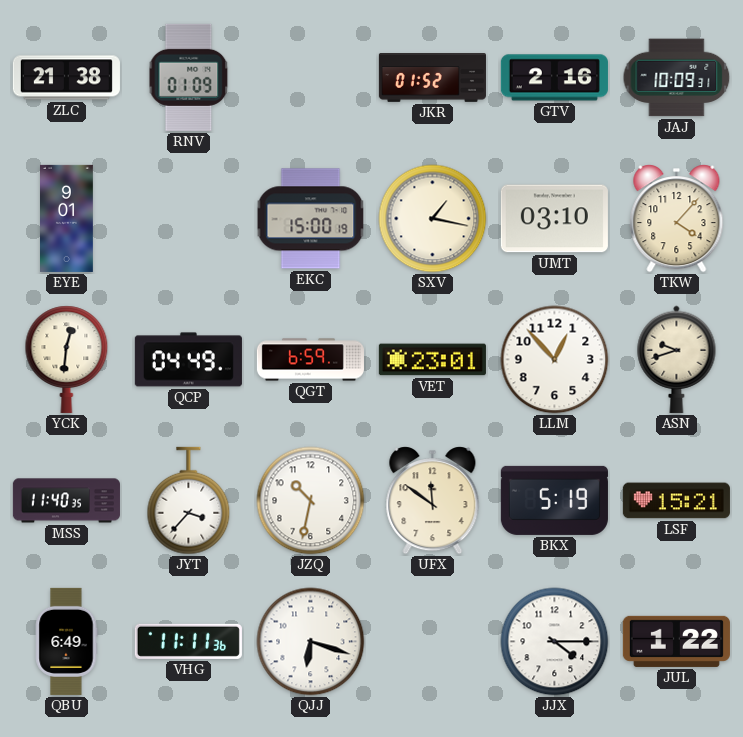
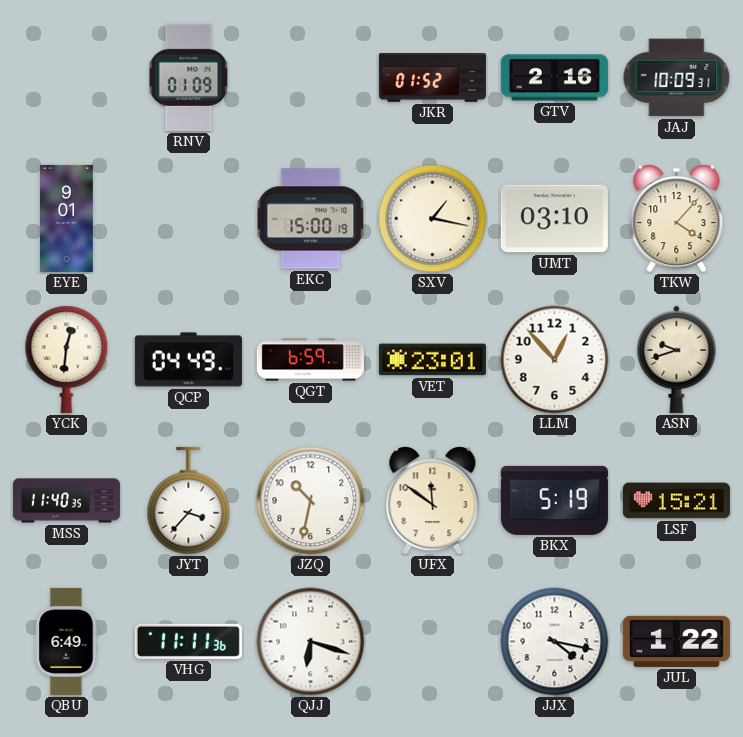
ZLC: 21:38 -> none (66, 78)
JJX: 4:15 -> 4:17 (555, 642)
